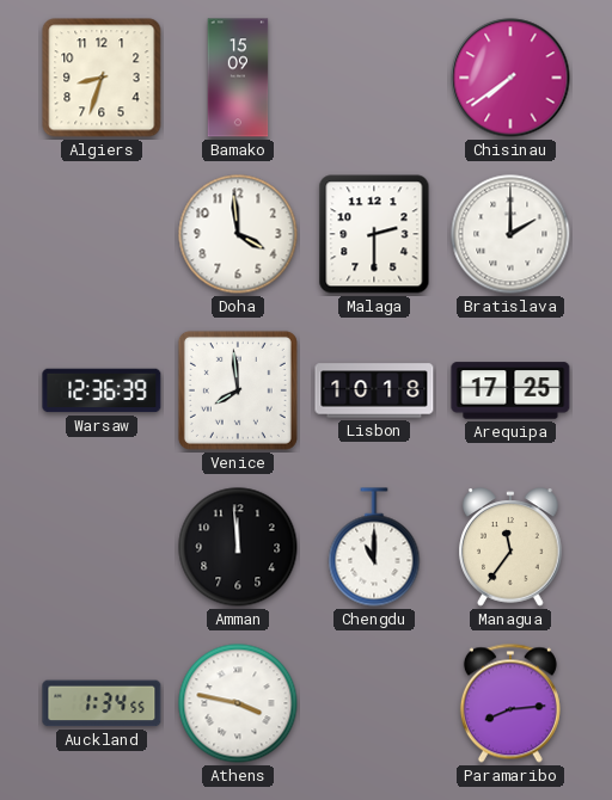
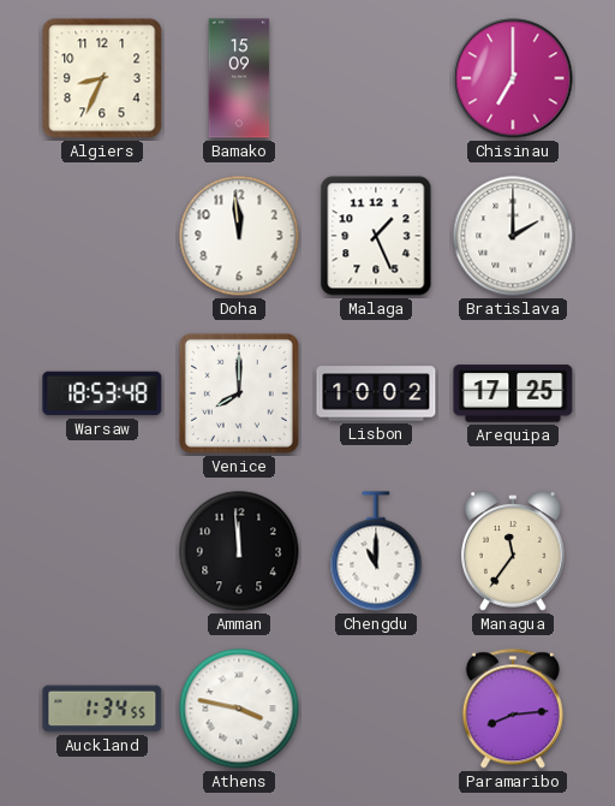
Algiers: 8:33 -> 8:34 (102, 78)
Chisinau: 7:39 -> 7:00 (513, 78)
Doha: 3:59 -> 11:59 (239, 236)
Malaga: 2:30 -> 1:26 (376, 236)
Warsaw: 12:36 -> 18:53 (102, 393)
Venice: 7:59 -> 8:00 (239, 393)
Lisbon: 10:18 -> 10:02 (376, 393)
